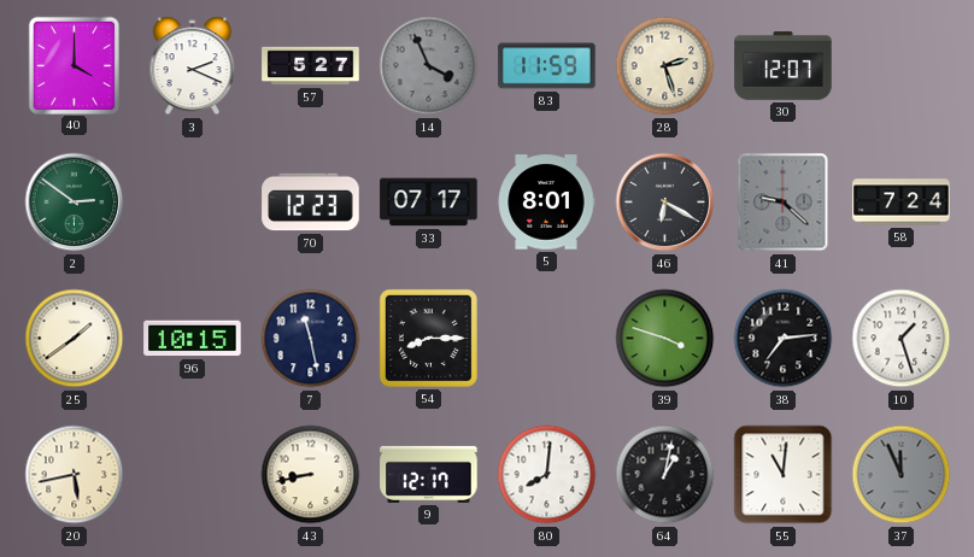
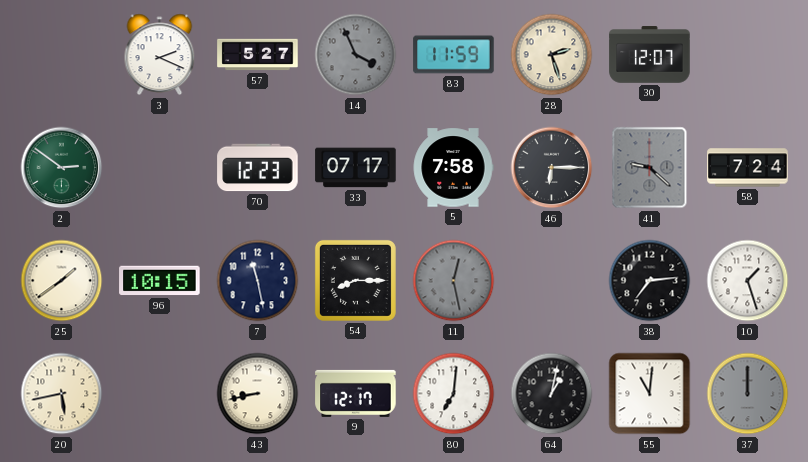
40: 4:00 -> none (74, 65)
5: 8:01 -> 7:58 (453, 168)
46: 6:20 -> 6:15 (552, 168)
11: none -> 12:28 (454, 281)
39: 3:48 -> none (665, 339)
80: 8:01 -> 7:01 (454, 394)
37: 11:56 -> 12:00 (748, 394)
